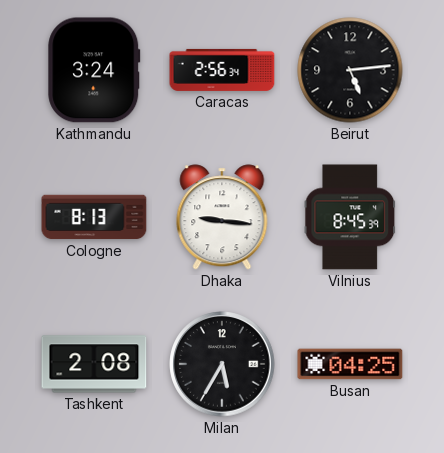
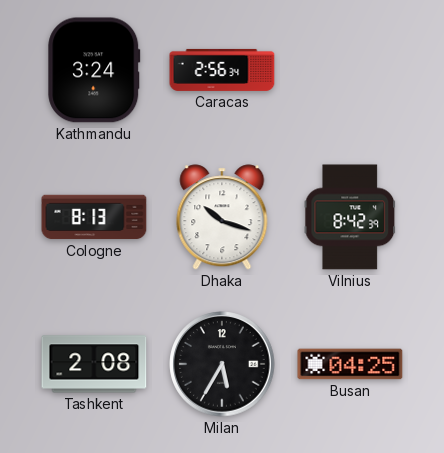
Beirut: 5:14 -> none (350, 70)
Dhaka: 9:16 -> 10:18 (222, 217)
Vilnius: 8:45 -> 8:42 (350, 217)
